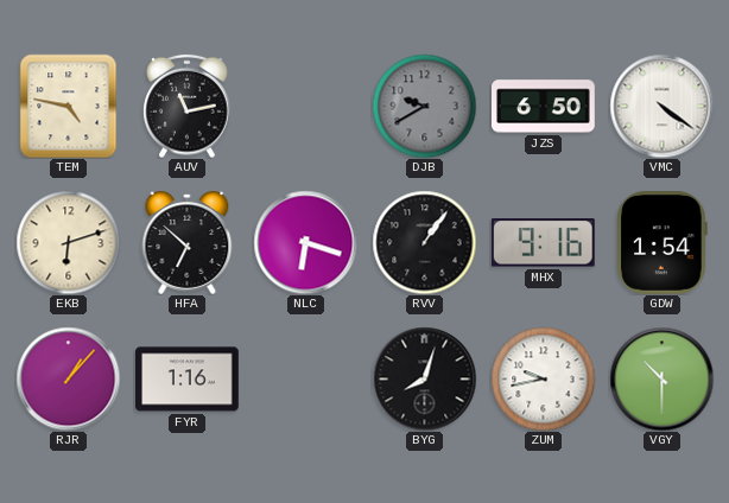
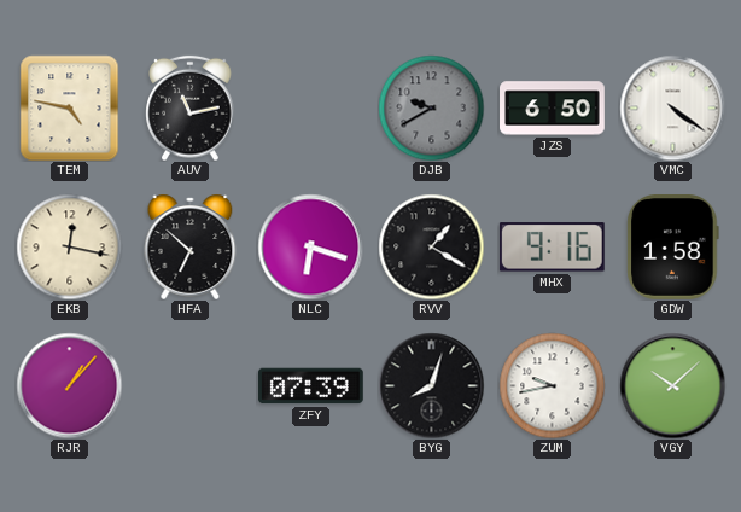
EKB: 6:12 -> 12:17 (69, 246)
RVV: 1:06 -> 1:20 (431, 246)
GDW: 1:54 -> 1:58 (673, 248)
FYR: 1:16 -> none (188, 380)
ZFY: none -> 07:39 (311, 386)
VGY: 10:30 -> 10:08 (672, 385)
